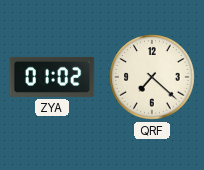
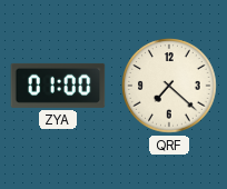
ZYA: 01:02 -> 01:00 (58, 86)
